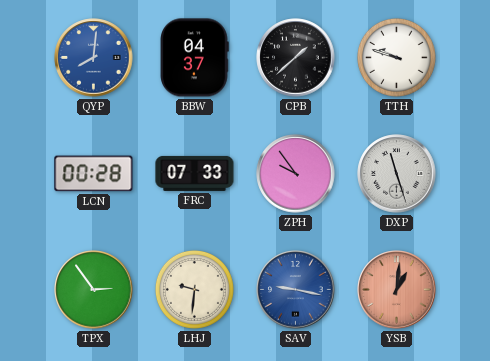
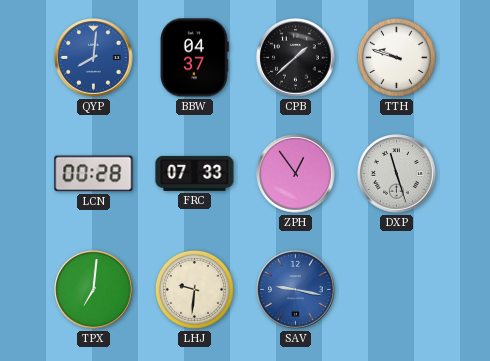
ZPH: 9:54 -> 12:54 (296, 174)
TPX: 2:54 -> 7:01 (94, 290)
YSB: 1:01 -> none (397, 290)
